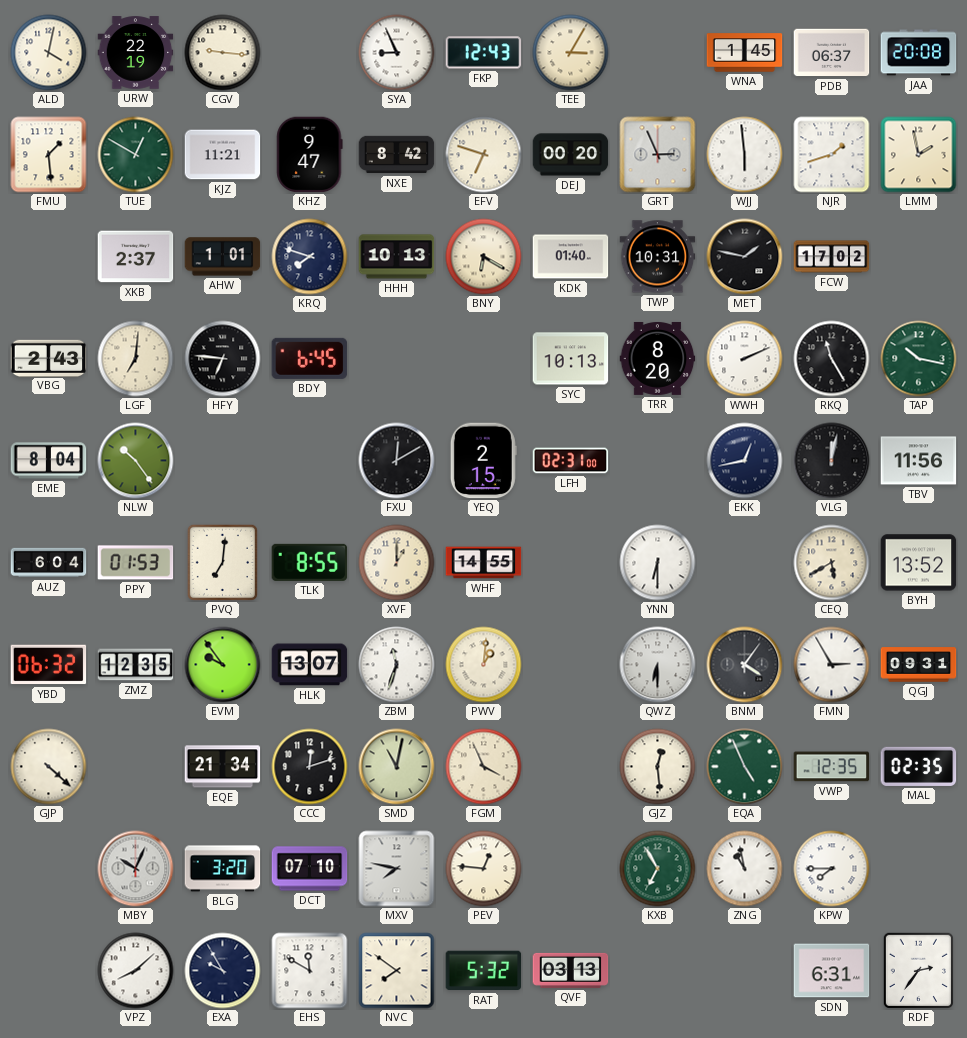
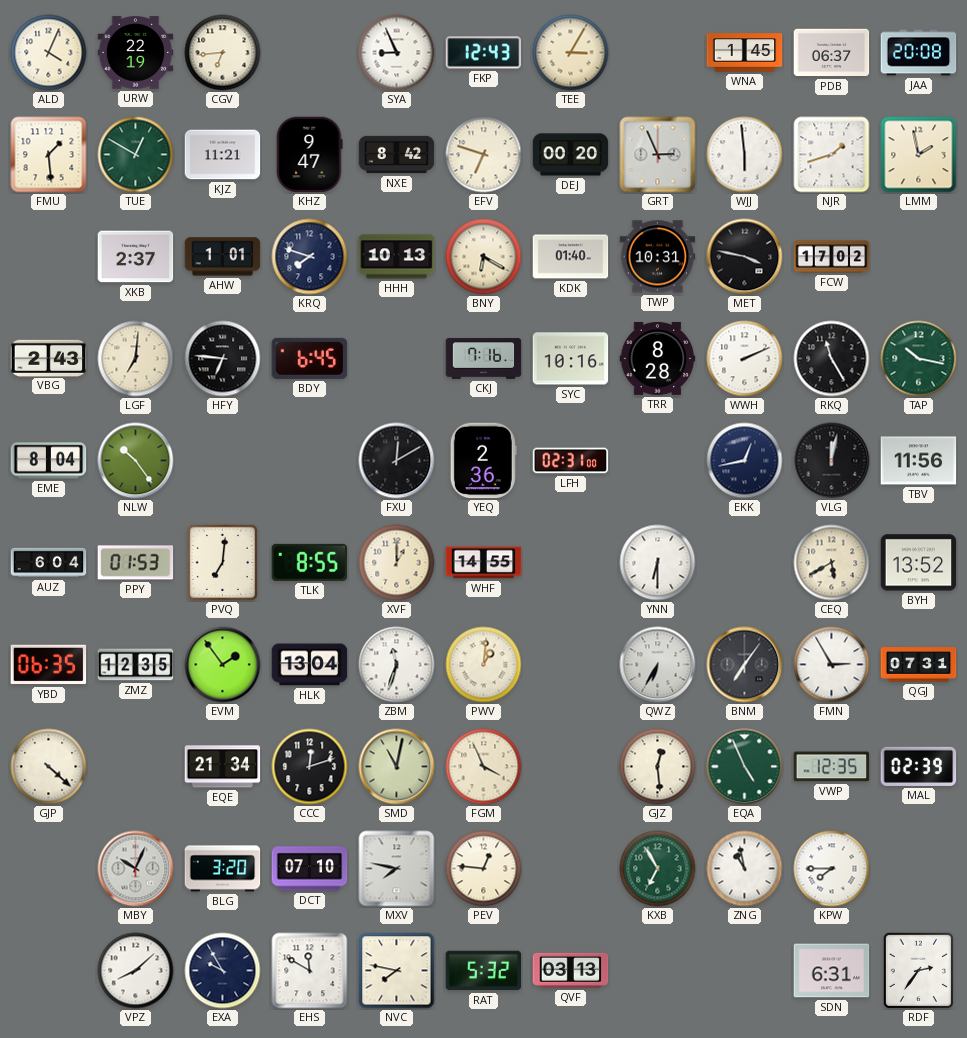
ALD: 4:02 -> 4:04 (49, 53)
CGV: 9:16 -> 6:44 (223, 53)
MET: 1:47 -> 3:47 (745, 257)
CKJ: none -> 7:16 (484, 359)
SYC: 10:13 -> 10:16 (571, 359)
TRR: 8:20 -> 8:28 (658, 358)
YEQ: 2:15 -> 2:36 (483, 461)
YBD: 06:32 -> 06:35 (49, 665)
EVM: 9:54 -> 1:54 (223, 665)
HLK: 13:07 -> 13:04 (310, 665)
QWZ: 6:30 -> 6:35 (658, 665)
BNM: 4:06 -> 7:06 (745, 665)
QGJ: 09:31 -> 07:31 (919, 665)
MAL: 02:35 -> 02:39 (919, 766)
NVC: 7:51 -> 7:47 (397, 971)
